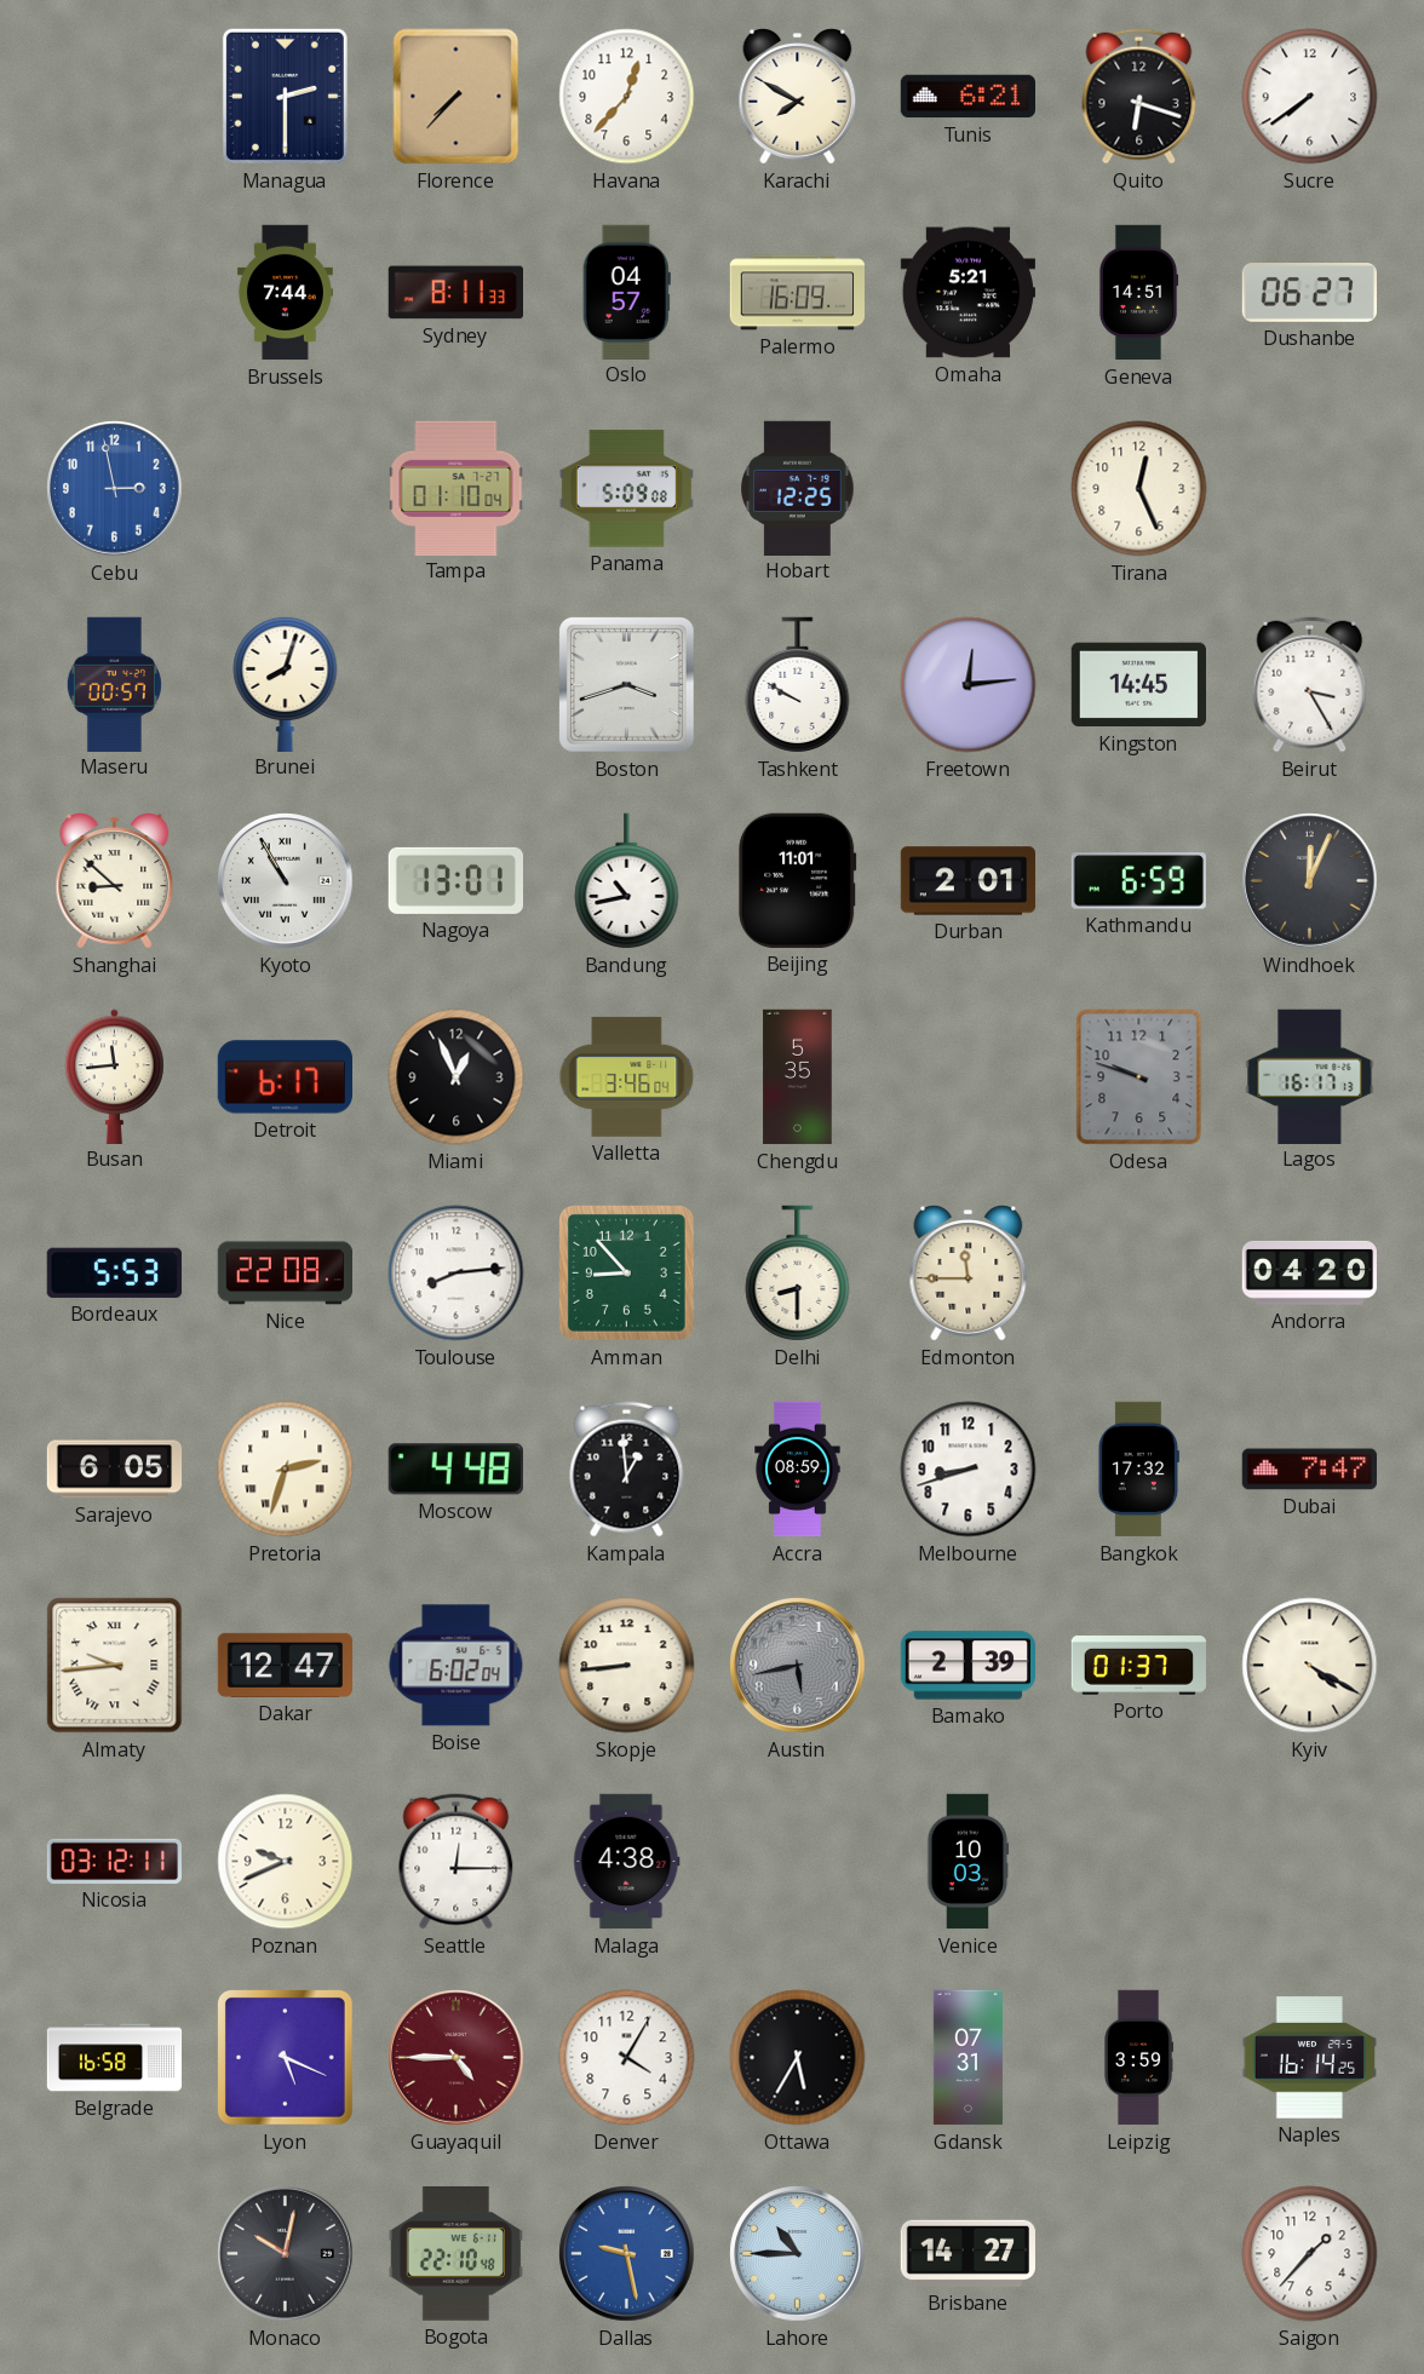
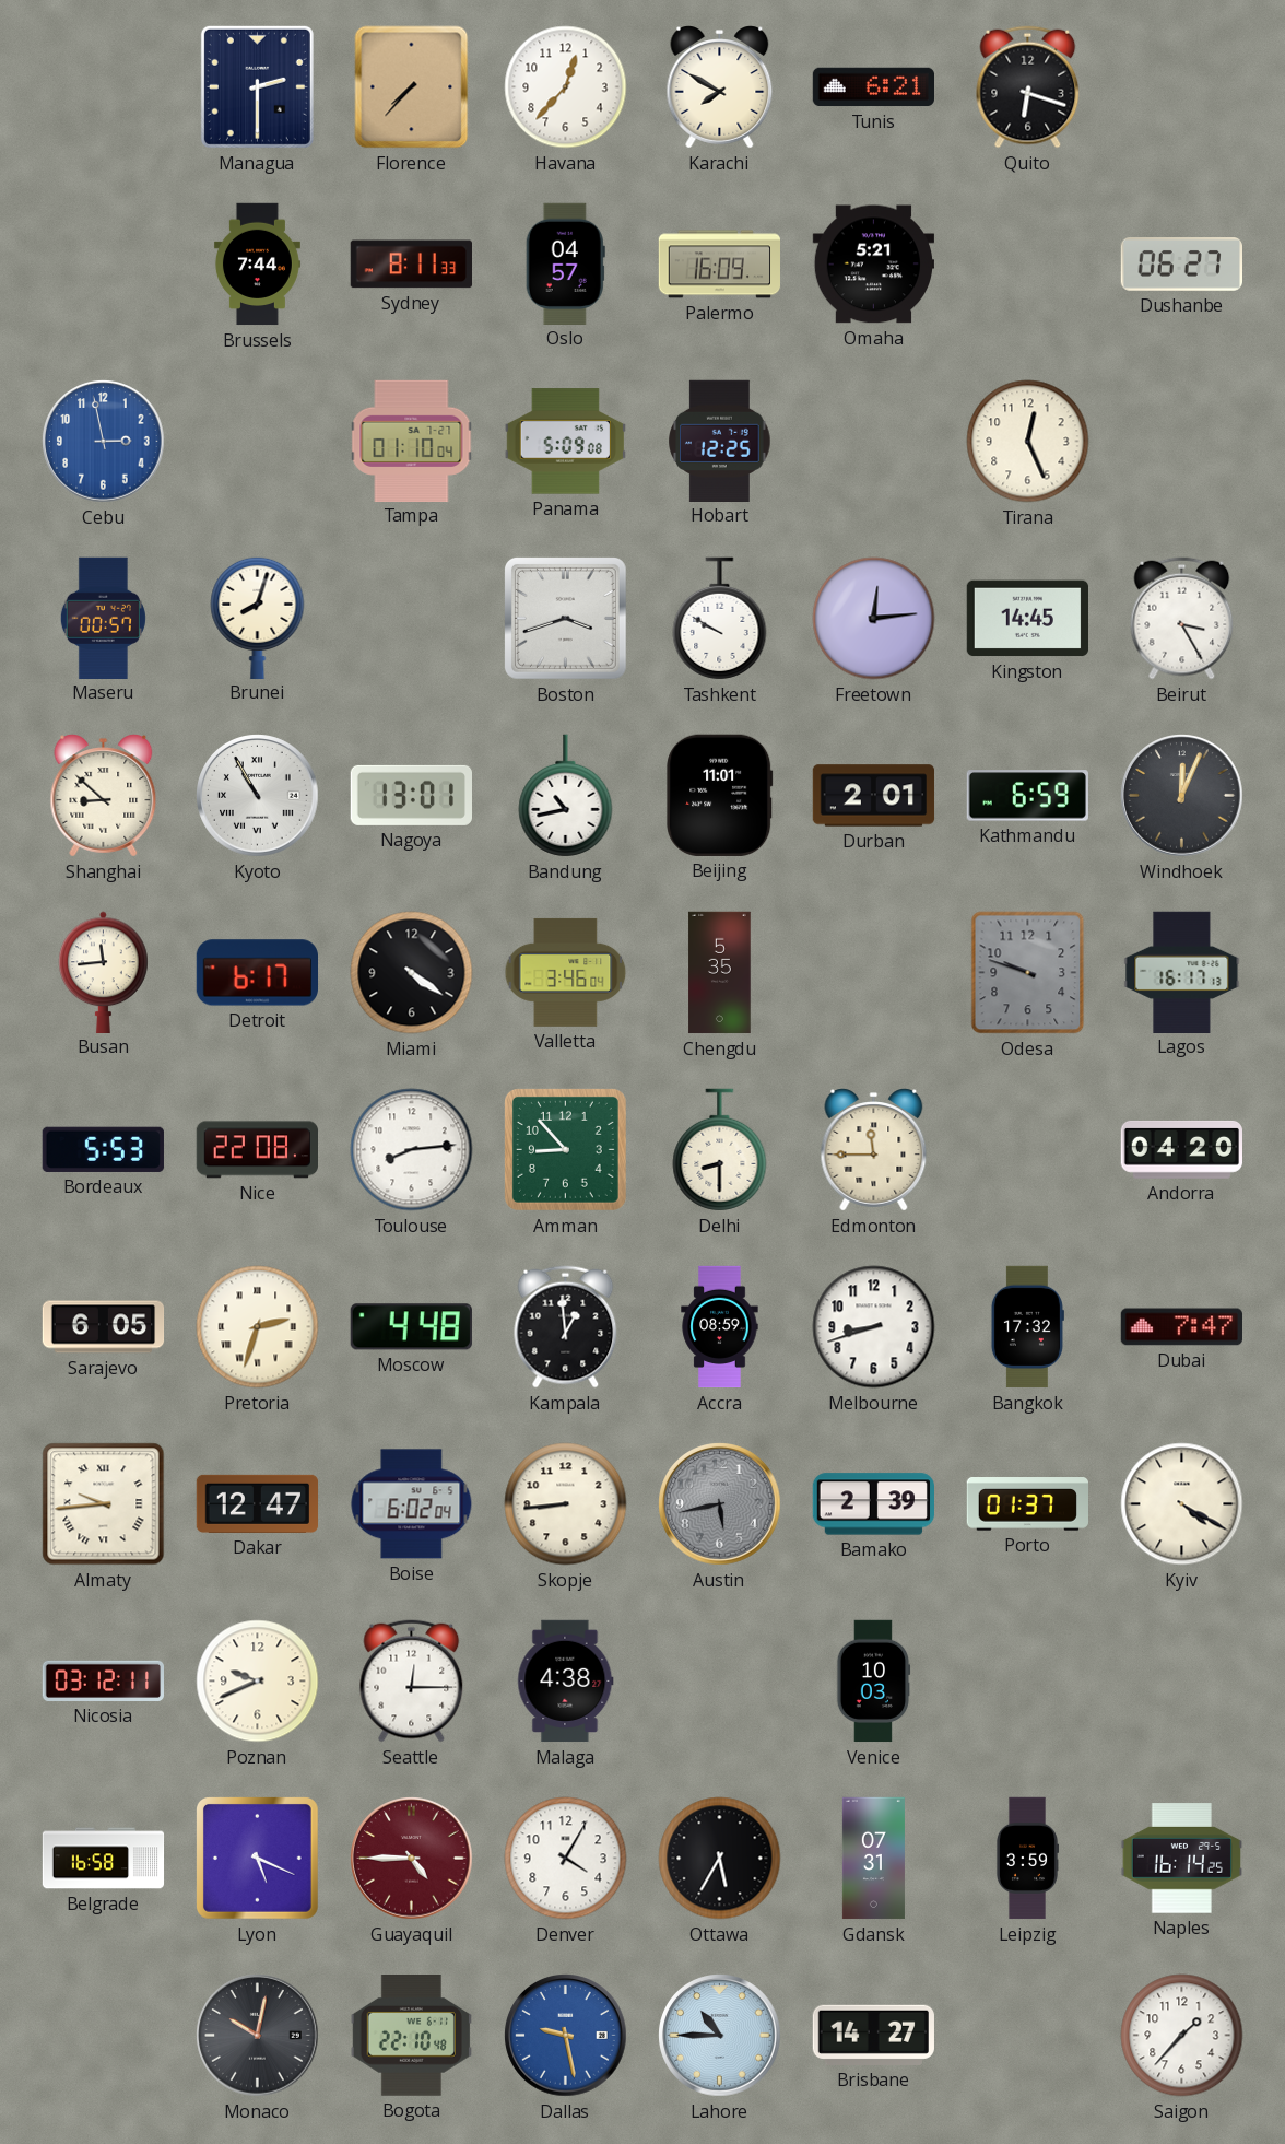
Sucre: 7:39 -> none (1310, 97)
Geneva: 14:51 -> none (1138, 293)
Miami: 12:56 -> 4:21 (412, 973)
